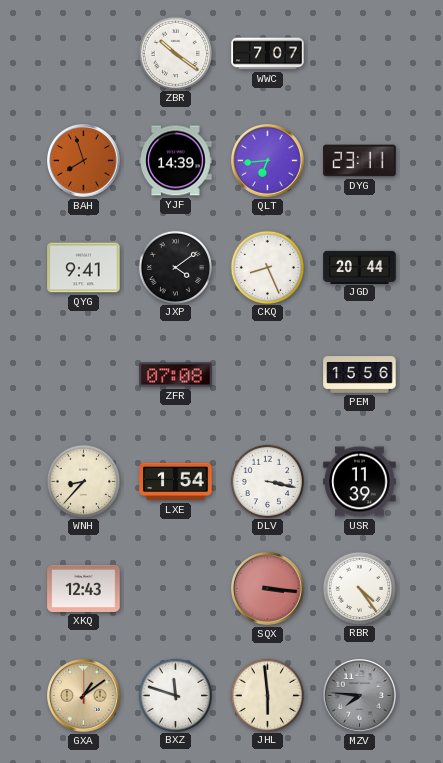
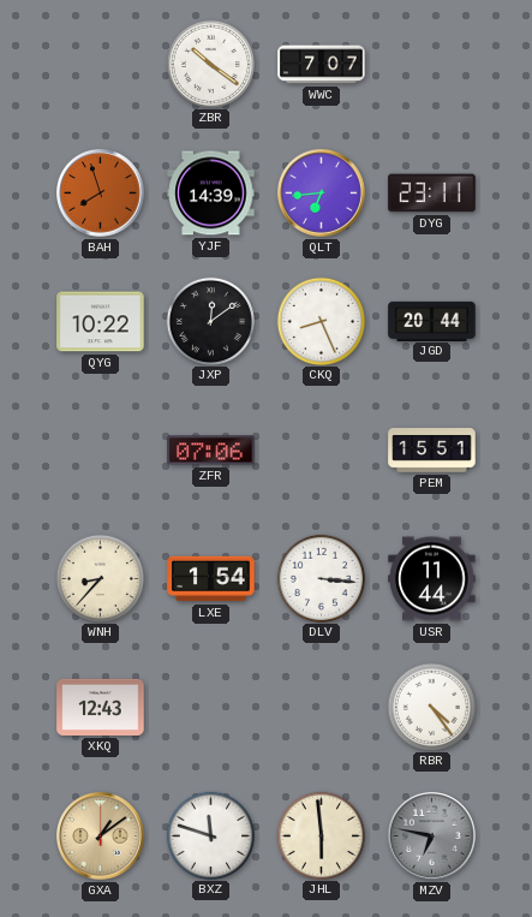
QYG: 9:41 -> 10:22 (101, 322)
JXP: 4:09 -> 12:09 (210, 321)
ZFR: 07:08 -> 07:06 (211, 451)
PEM: 15:56 -> 15:51 (432, 451)
DLV: 3:17 -> 3:16 (321, 578)
USR: 11:39 -> 11:44 (432, 579)
SQX: 3:16 -> none (268, 589)
MZV: 7:46 -> 6:47 (432, 836)
